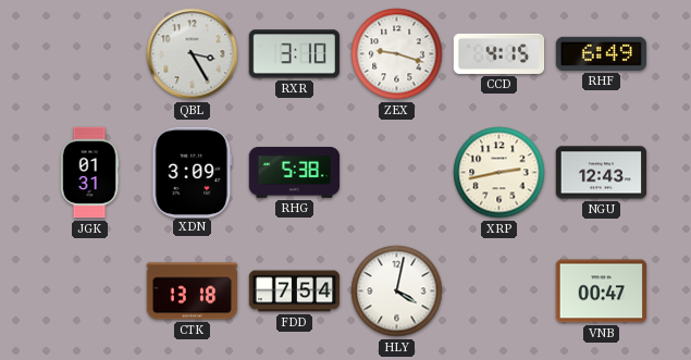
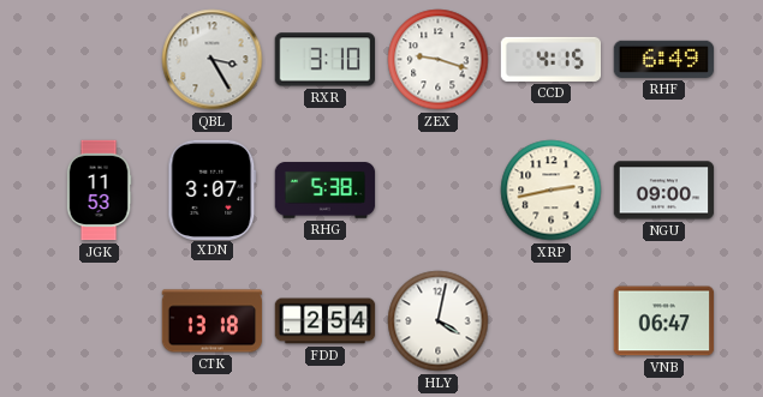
JGK: 01:31 -> 11:53 (99, 191)
XDN: 3:09 -> 3:07 (213, 190)
NGU: 12:43 -> 09:00 (664, 191)
FDD: 7:54 -> 2:54 (326, 321)
VNB: 00:47 -> 06:47 (664, 321)
